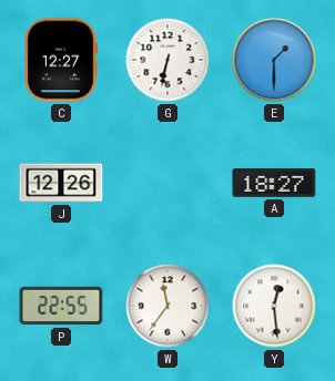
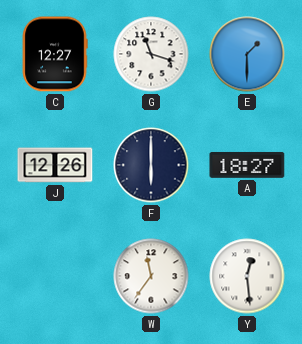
G: 6:32 -> 11:18 (151, 54)
F: none -> 6:00 (151, 165)
P: 22:55 -> none (61, 306)
